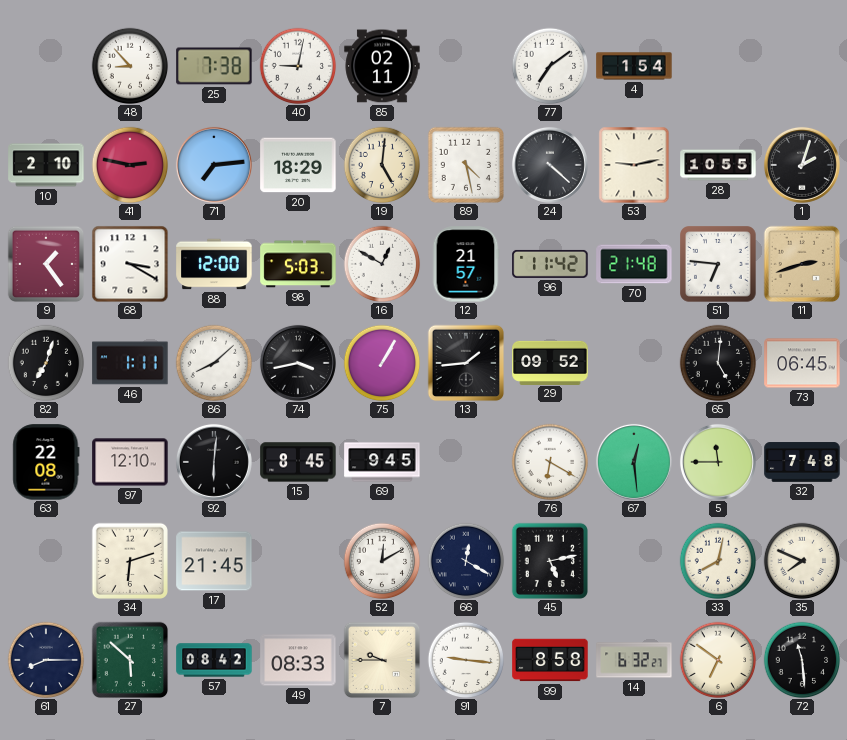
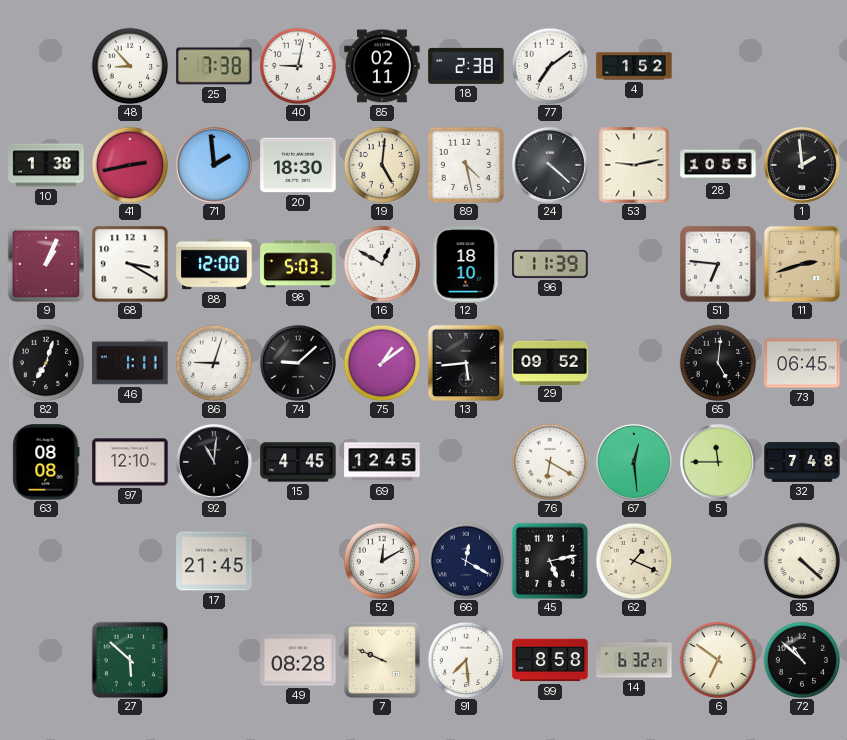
18: none -> 2:38 (466, 66)
4: 1:54 -> 1:52 (634, 66)
10: 2:10 -> 1:38 (46, 165)
41: 2:47 -> 2:43 (130, 165)
71: 7:14 -> 1:59 (214, 165)
20: 18:29 -> 18:30 (298, 165)
1: 2:03 -> 1:59 (802, 165)
9: 1:24 -> 1:04 (46, 264)
12: 21:57 -> 18:10 (466, 264)
96: 11:42 -> 11:39 (550, 264)
70: 21:48 -> none (634, 264)
86: 8:08 -> 9:03 (214, 363)
74: 3:43 -> 9:08 (298, 363)
75: 1:05 -> 1:09 (382, 363)
13: 1:44 -> 5:44 (466, 363)
63: 22:08 -> 08:08 (46, 462)
92: 6:01 -> 11:01 (214, 462)
15: 8:45 -> 4:45 (298, 462)
69: 9:45 -> 12:45 (382, 462)
34: 6:12 -> none (129, 560)
62: none -> 1:19 (634, 561)
33: 8:02 -> none (718, 561)
35: 7:49 -> 4:22 (802, 561)
61: 8:15 -> none (46, 660)
57: 08:42 -> none (214, 660)
49: 08:33 -> 08:28 (298, 660)
7: 9:45 -> 9:49 (382, 660)
91: 9:16 -> 7:29 (466, 660)
72: 11:29 -> 10:52 (802, 660)
